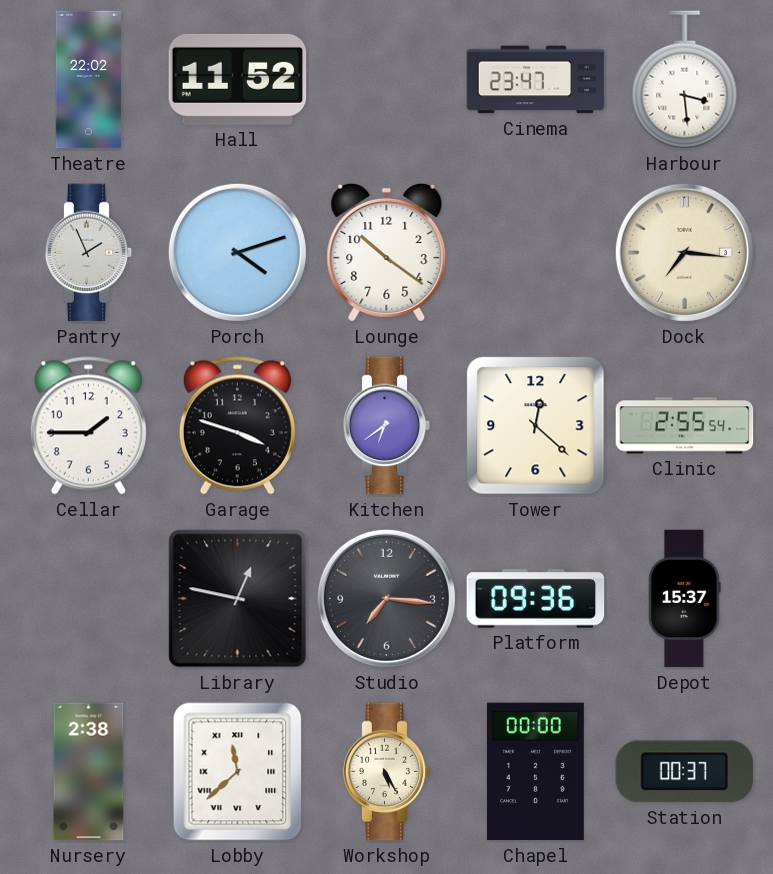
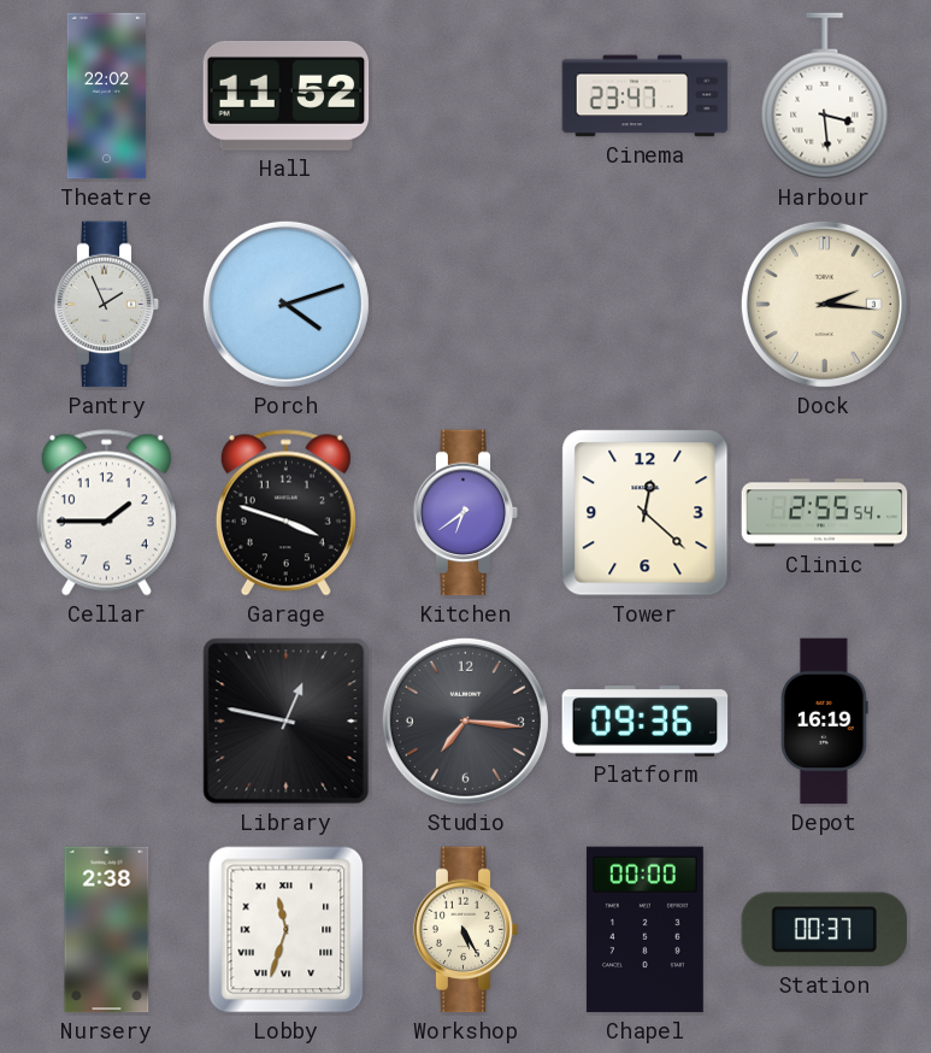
Lounge: 10:21 -> none (387, 252)
Dock: 7:16 -> 2:16 (824, 304)
Depot: 15:37 -> 16:19 (825, 722)
Lobby: 11:38 -> 11:33 (287, 930)
